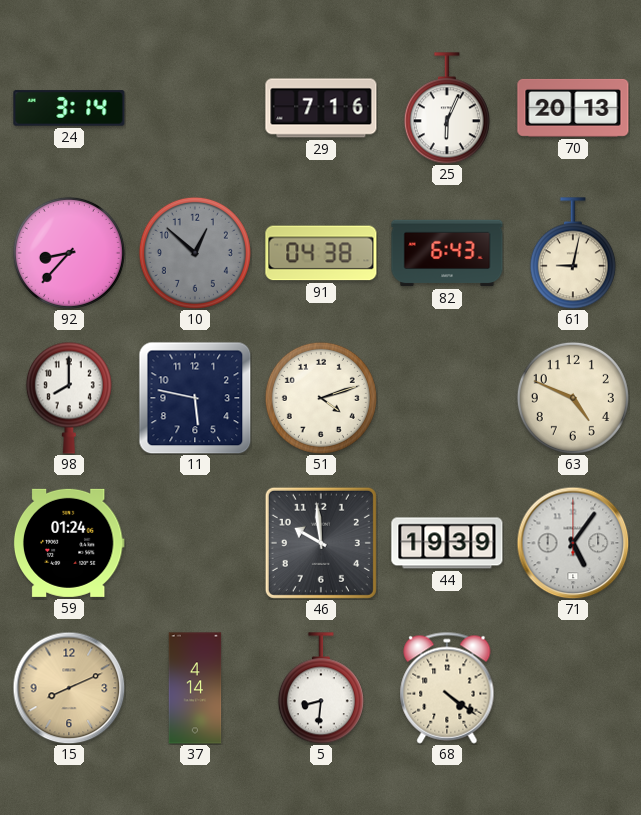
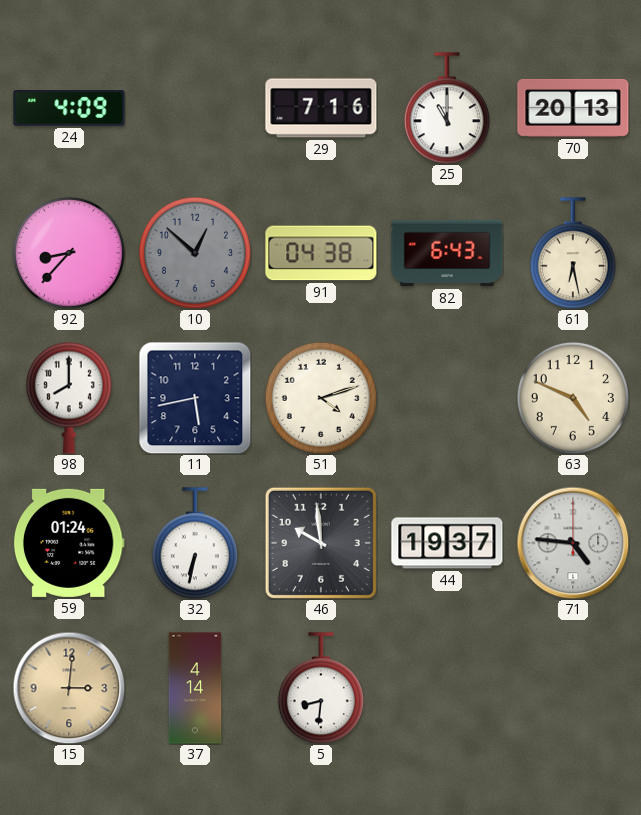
24: 3:14 -> 4:09 (69, 108)
25: 6:04 -> 11:00 (447, 108)
61: 9:02 -> 6:28 (573, 253)
11: 5:47 -> 5:43 (195, 398)
32: none -> 6:32 (195, 543)
44: 19:39 -> 19:37 (447, 543)
71: 5:06 -> 4:46 (573, 543)
15: 8:11 -> 3:01 (69, 688)
68: 4:21 -> none (447, 688)
